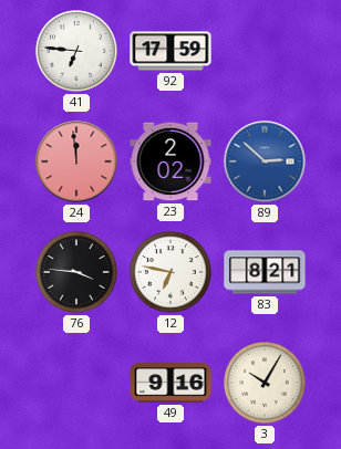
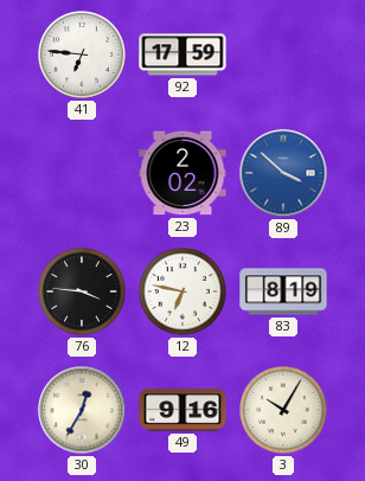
24: 11:59 -> none (76, 161)
89: 2:52 -> 3:52 (283, 173)
83: 8:21 -> 8:19 (283, 291)
30: none -> 12:35 (82, 410)
